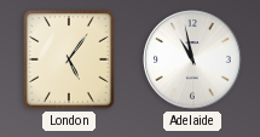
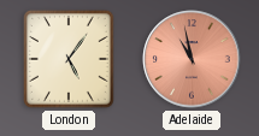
Adelaide dial: white -> salmon (192, 59)
